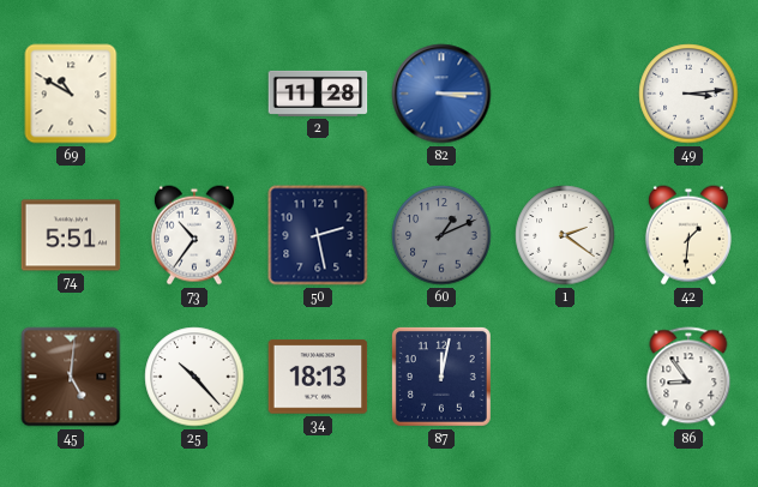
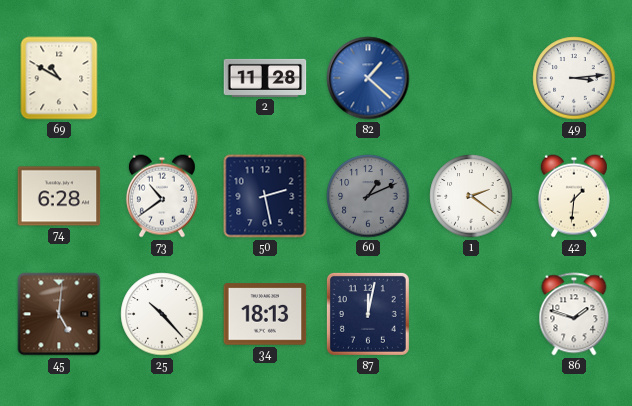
82: 3:15 -> 1:22 (368, 78)
74: 5:51 -> 6:28 (59, 196)
73: 10:36 -> 10:39 (162, 196)
86: 8:54 -> 1:48 (574, 314)
